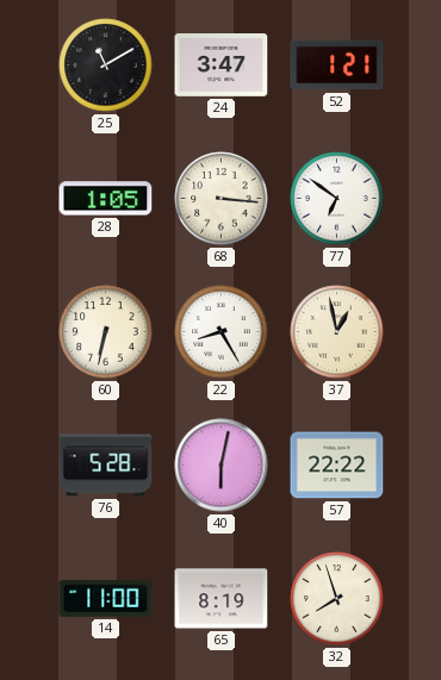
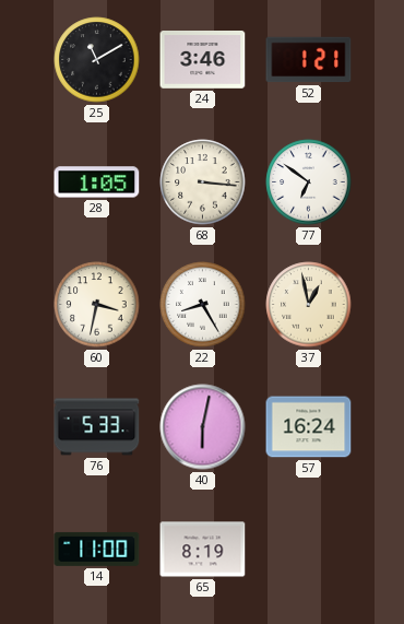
24: 3:47 -> 3:46 (203, 60)
60: 6:32 -> 3:32 (97, 305)
76: 5:28 -> 5:33 (97, 427)
57: 22:22 -> 16:24 (309, 427)
32: 7:57 -> none (337, 599)
